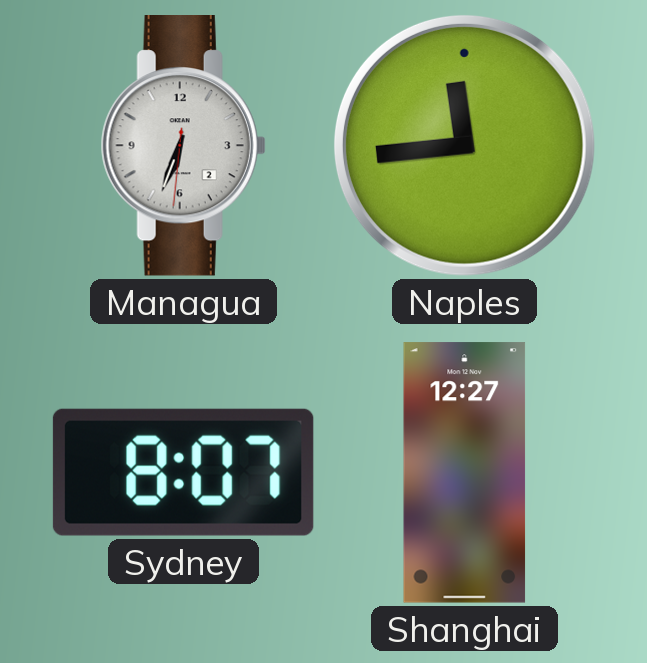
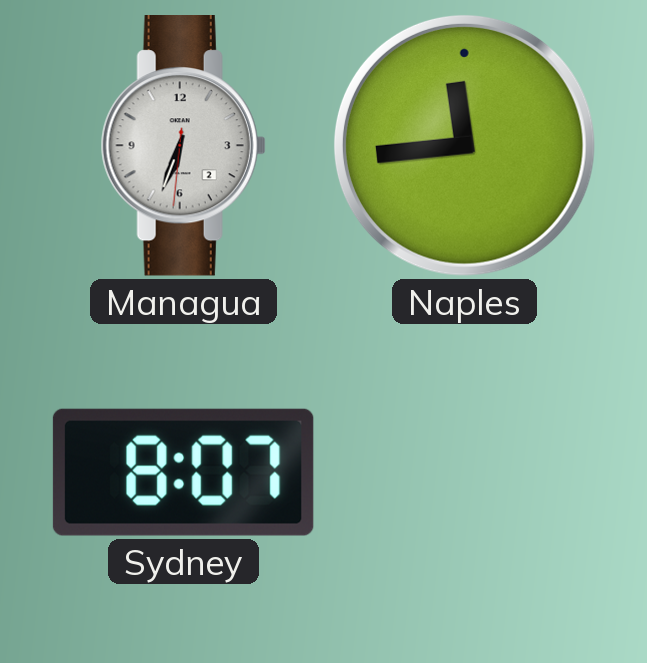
Shanghai: 12:27 -> none (465, 473)
